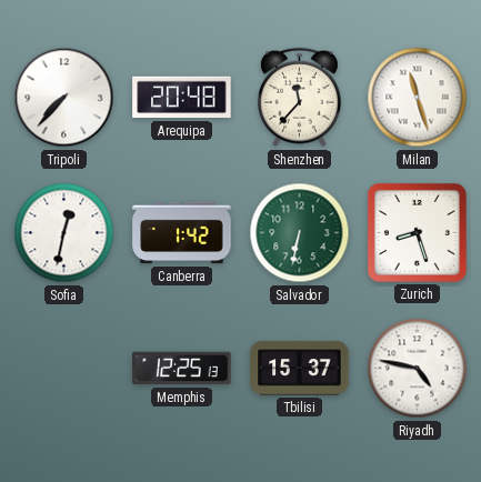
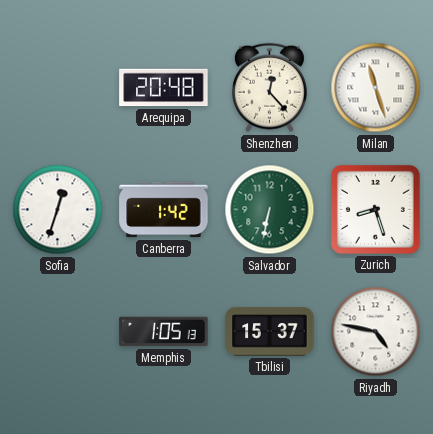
Tripoli: 7:37 -> none (64, 98)
Shenzhen: 11:37 -> 12:23 (269, 88)
Sofia: 12:32 -> 12:33 (58, 210)
Memphis: 12:25 -> 1:05 (164, 332)
